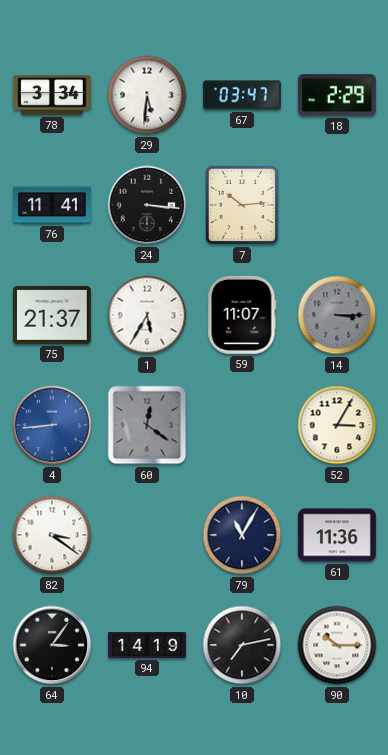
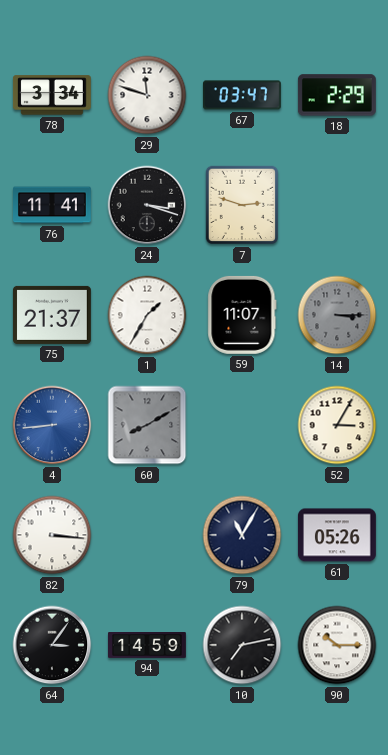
29: 5:31 -> 11:48 (147, 95)
24: 3:16 -> 3:18 (147, 205)
7: 10:14 -> 2:48 (242, 205)
1: 5:35 -> 1:35 (147, 315)
60: 12:21 -> 8:10 (147, 425)
82: 3:21 -> 3:16 (52, 535)
61: 11:36 -> 05:26 (337, 535)
94: 14:19 -> 14:59 (148, 646)
